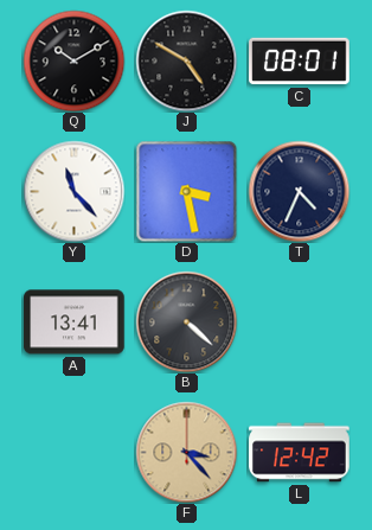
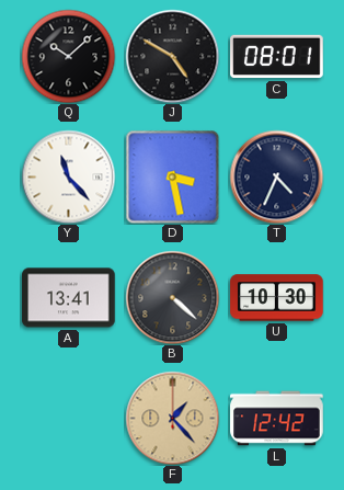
Q: 10:10 -> 10:08 (68, 56)
U: none -> 10:30 (277, 298)
F: 3:23 -> 1:23 (172, 418)
